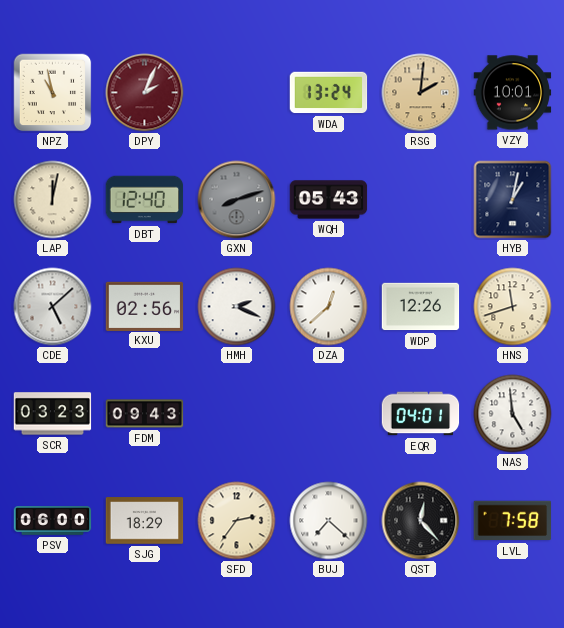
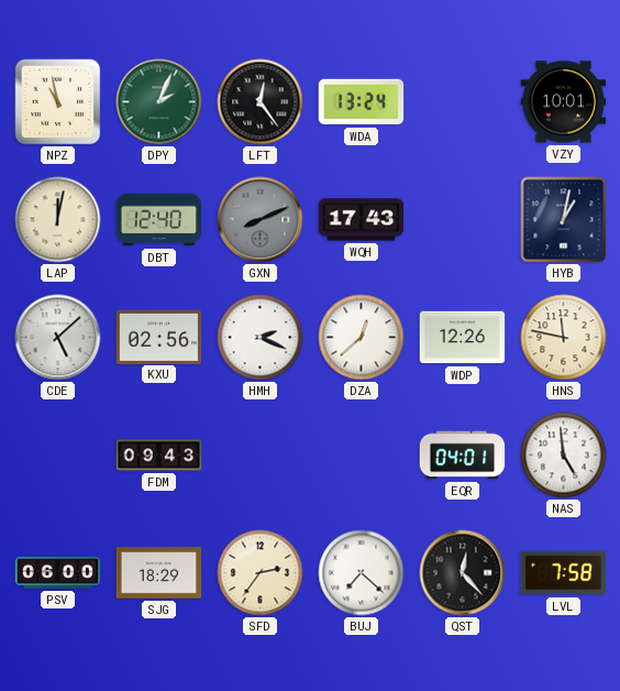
DPY dial: burgundy -> green (159, 102)
LFT: none -> 12:24 (261, 102)
RSG: 2:01 -> none (421, 93)
GXN: 8:12 -> 8:11 (261, 220)
WQH: 05:43 -> 17:43 (362, 220)
HNS: 11:42 -> 11:47 (564, 338)
SCR: 03:23 -> none (53, 414)
